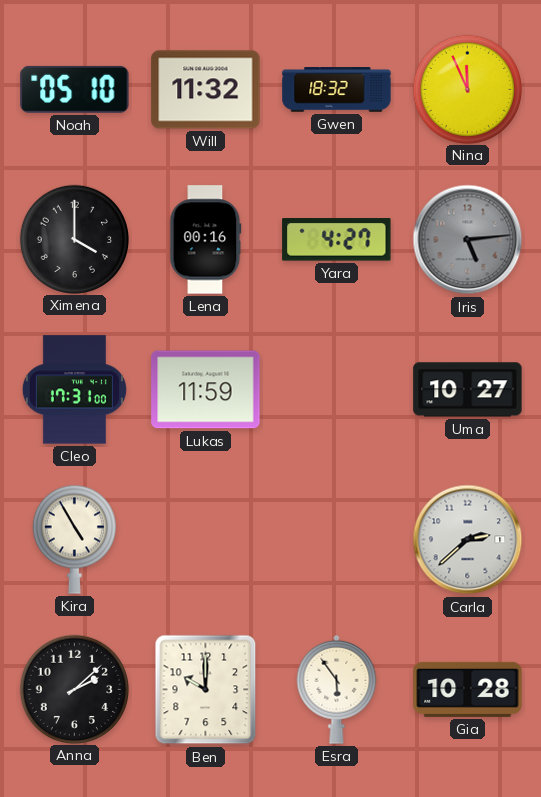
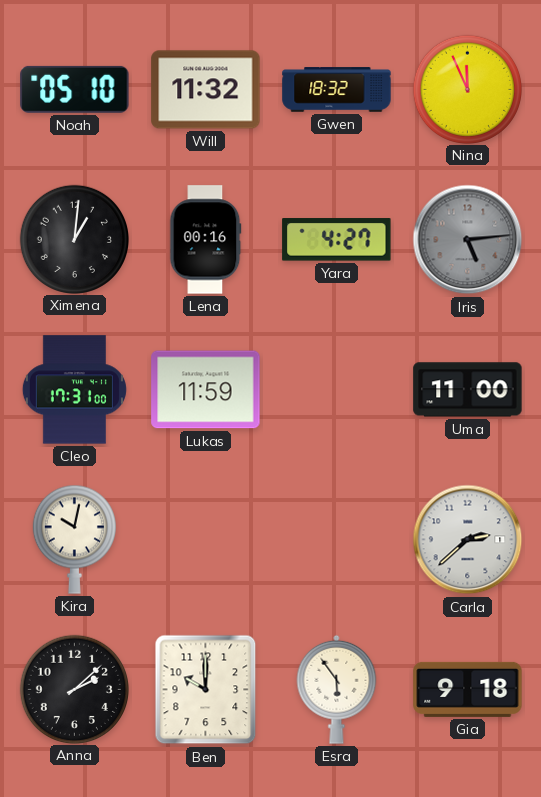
Ximena: 4:00 -> 1:01 (74, 239)
Uma: 10:27 -> 11:00 (468, 390)
Kira: 4:55 -> 10:02 (74, 539)
Gia: 10:28 -> 9:18 (468, 689)
